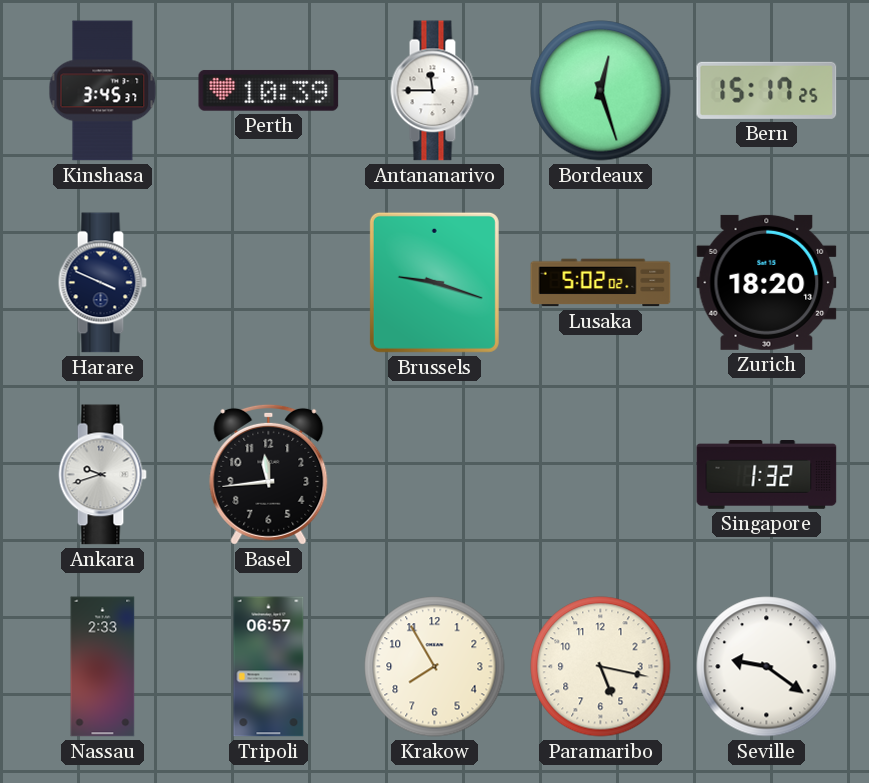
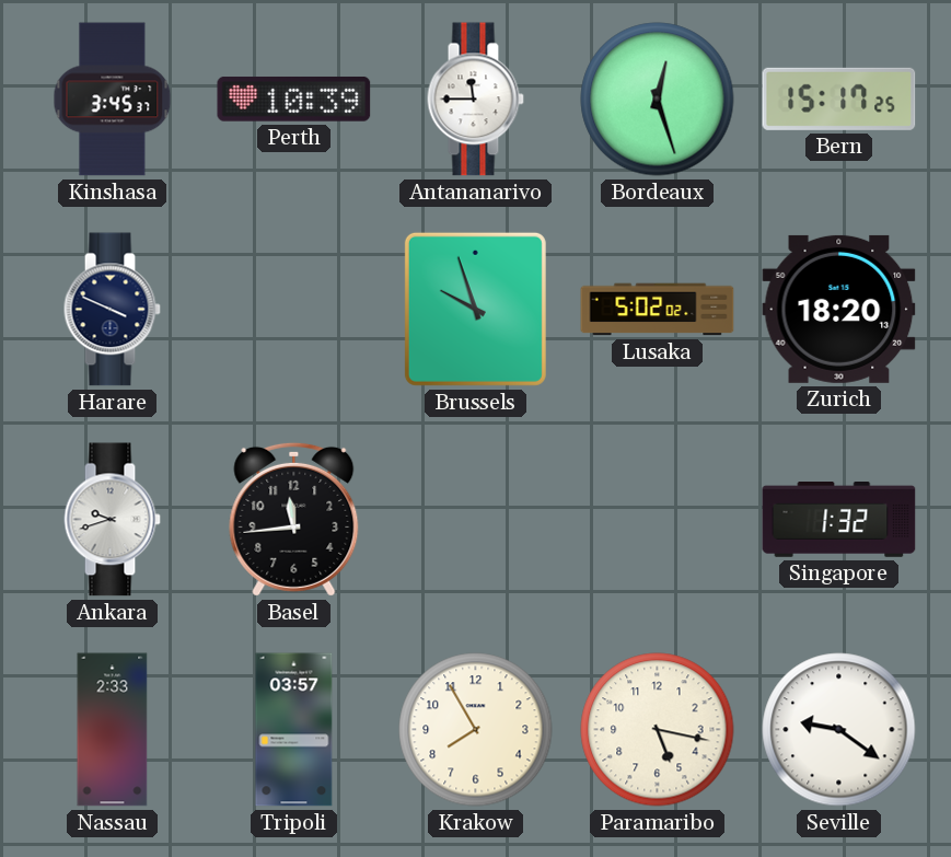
Brussels: 9:18 -> 9:57 (475, 309)
Tripoli: 06:57 -> 03:57 (294, 730)
